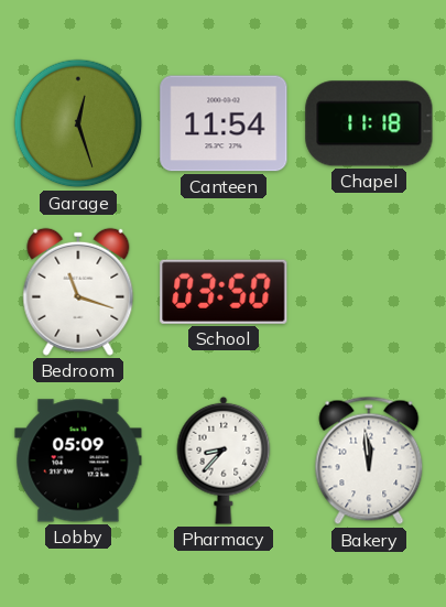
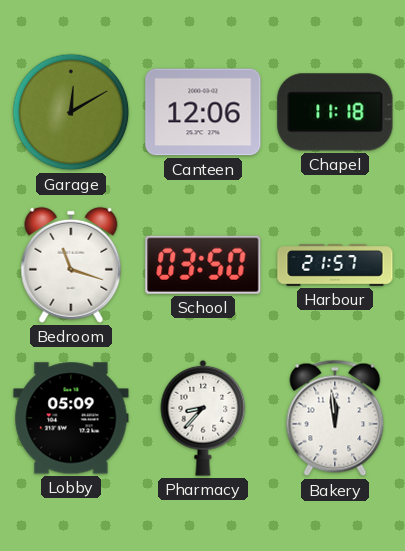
Garage: 12:27 -> 12:10 (71, 112)
Canteen: 11:54 -> 12:06 (203, 112)
Harbour: none -> 21:57 (335, 265)
